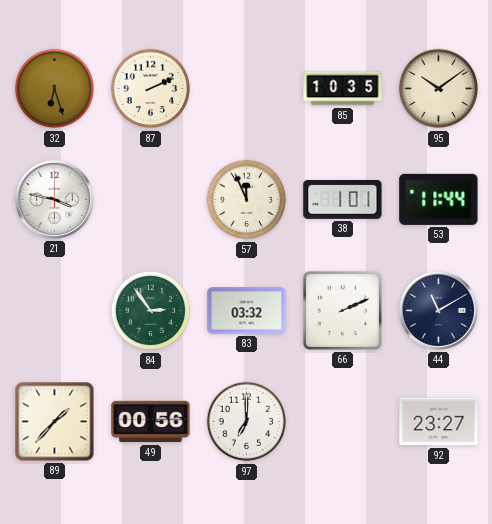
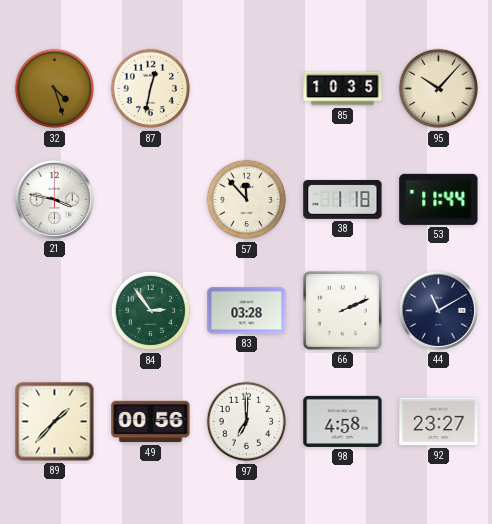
32: 6:27 -> 4:27 (55, 89)
87: 2:11 -> 12:32 (151, 89)
95: 10:09 -> 10:07 (439, 89)
57: 11:56 -> 11:53 (247, 200)
38: 1:01 -> 1:18 (343, 199)
83: 03:32 -> 03:28 (247, 311)
98: none -> 4:58 (343, 421)
